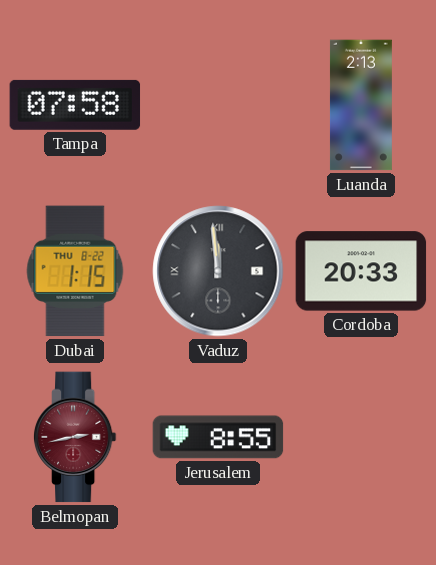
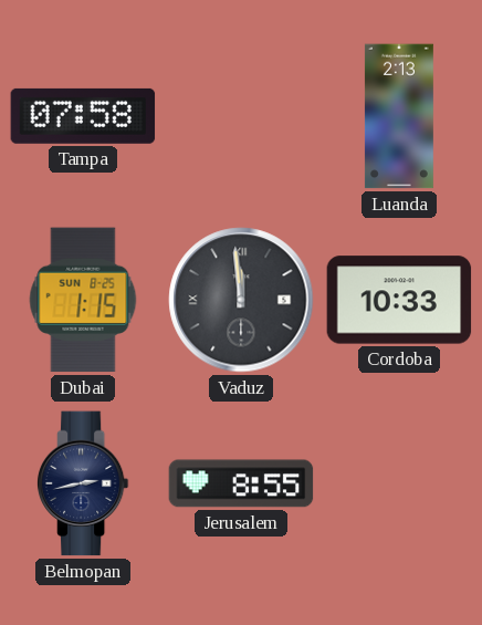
Dubai date: THU 8-22 -> SUN 8-25 (83, 300)
Cordoba: 20:33 -> 10:33 (399, 300)
Belmopan dial: burgundy -> navy (83, 483)
